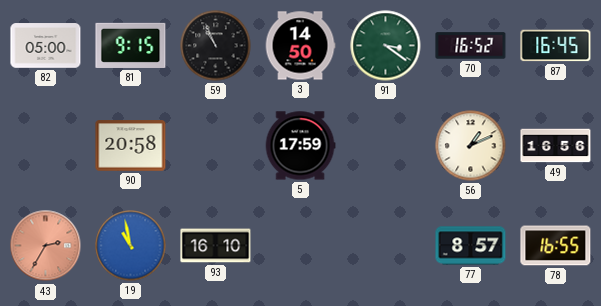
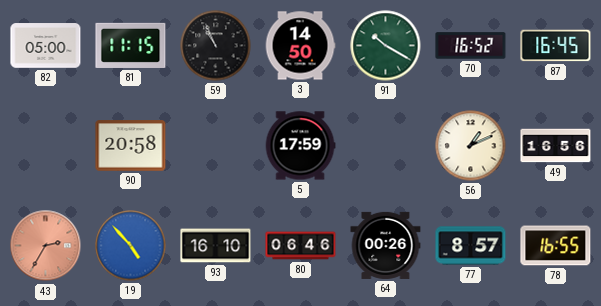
81: 9:15 -> 11:15 (131, 45)
91: 3:21 -> 10:20 (386, 46)
19: 10:58 -> 4:53 (131, 246)
80: none -> 06:46 (301, 246)
64: none -> 00:26 (386, 245)
